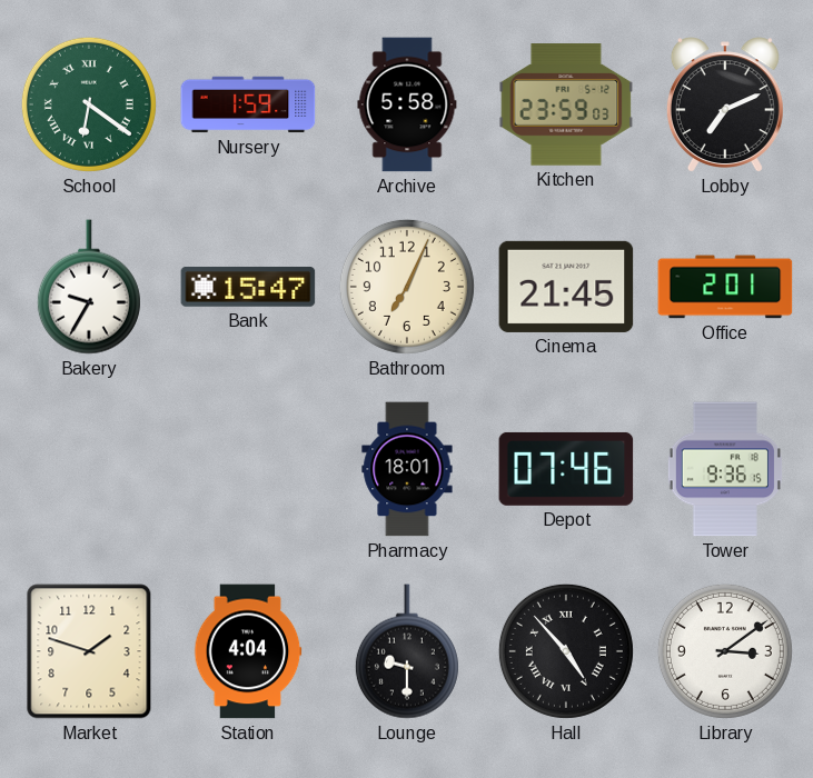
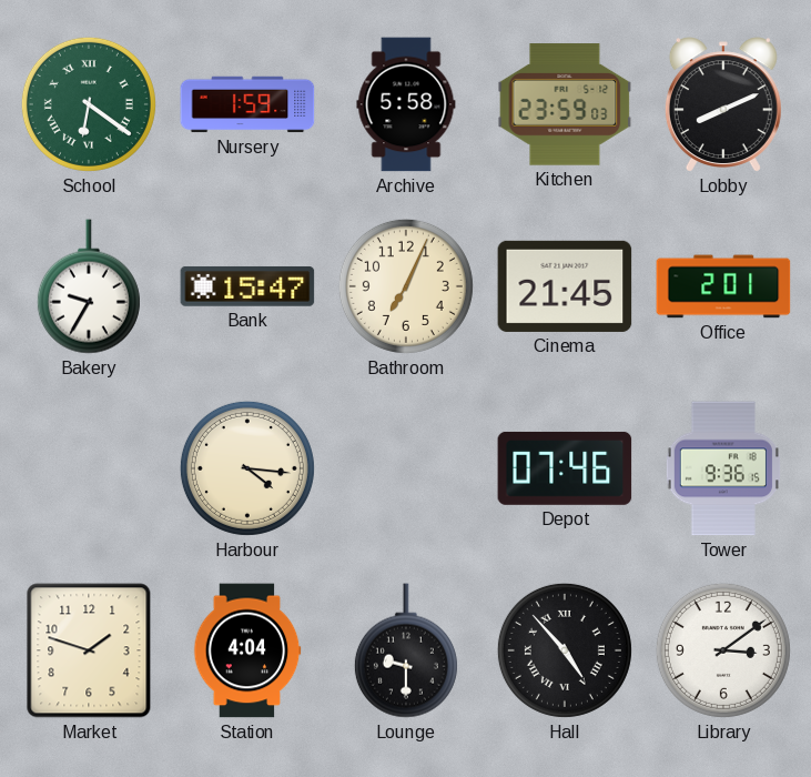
Lobby: 7:11 -> 8:11 (723, 104)
Harbour: none -> 4:16 (247, 468)
Pharmacy: 18:01 -> none (407, 469)
